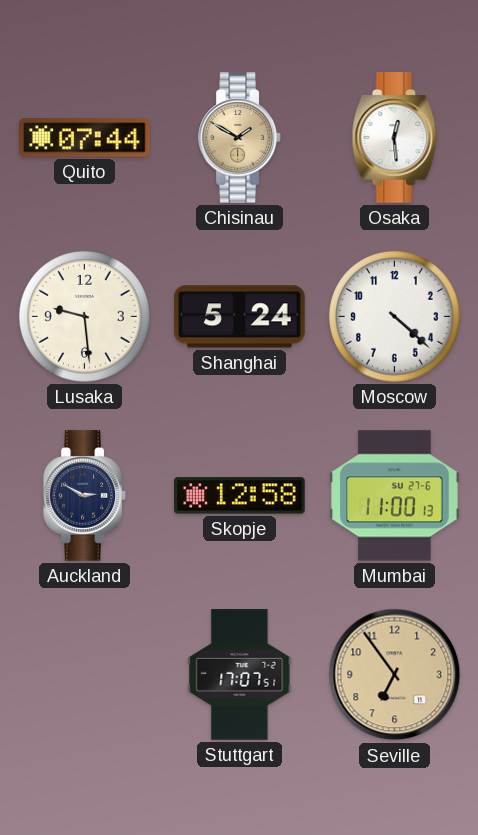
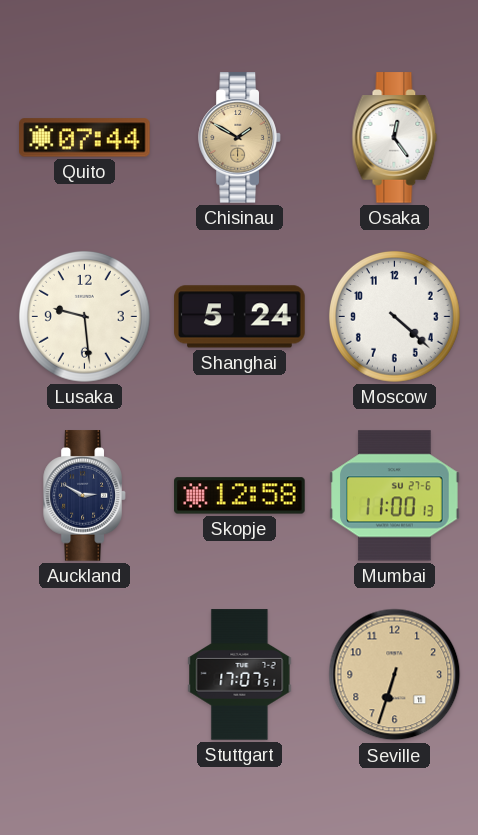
Osaka: 12:29 -> 12:24 (395, 138)
Seville: 6:54 -> 6:33 (395, 675)
